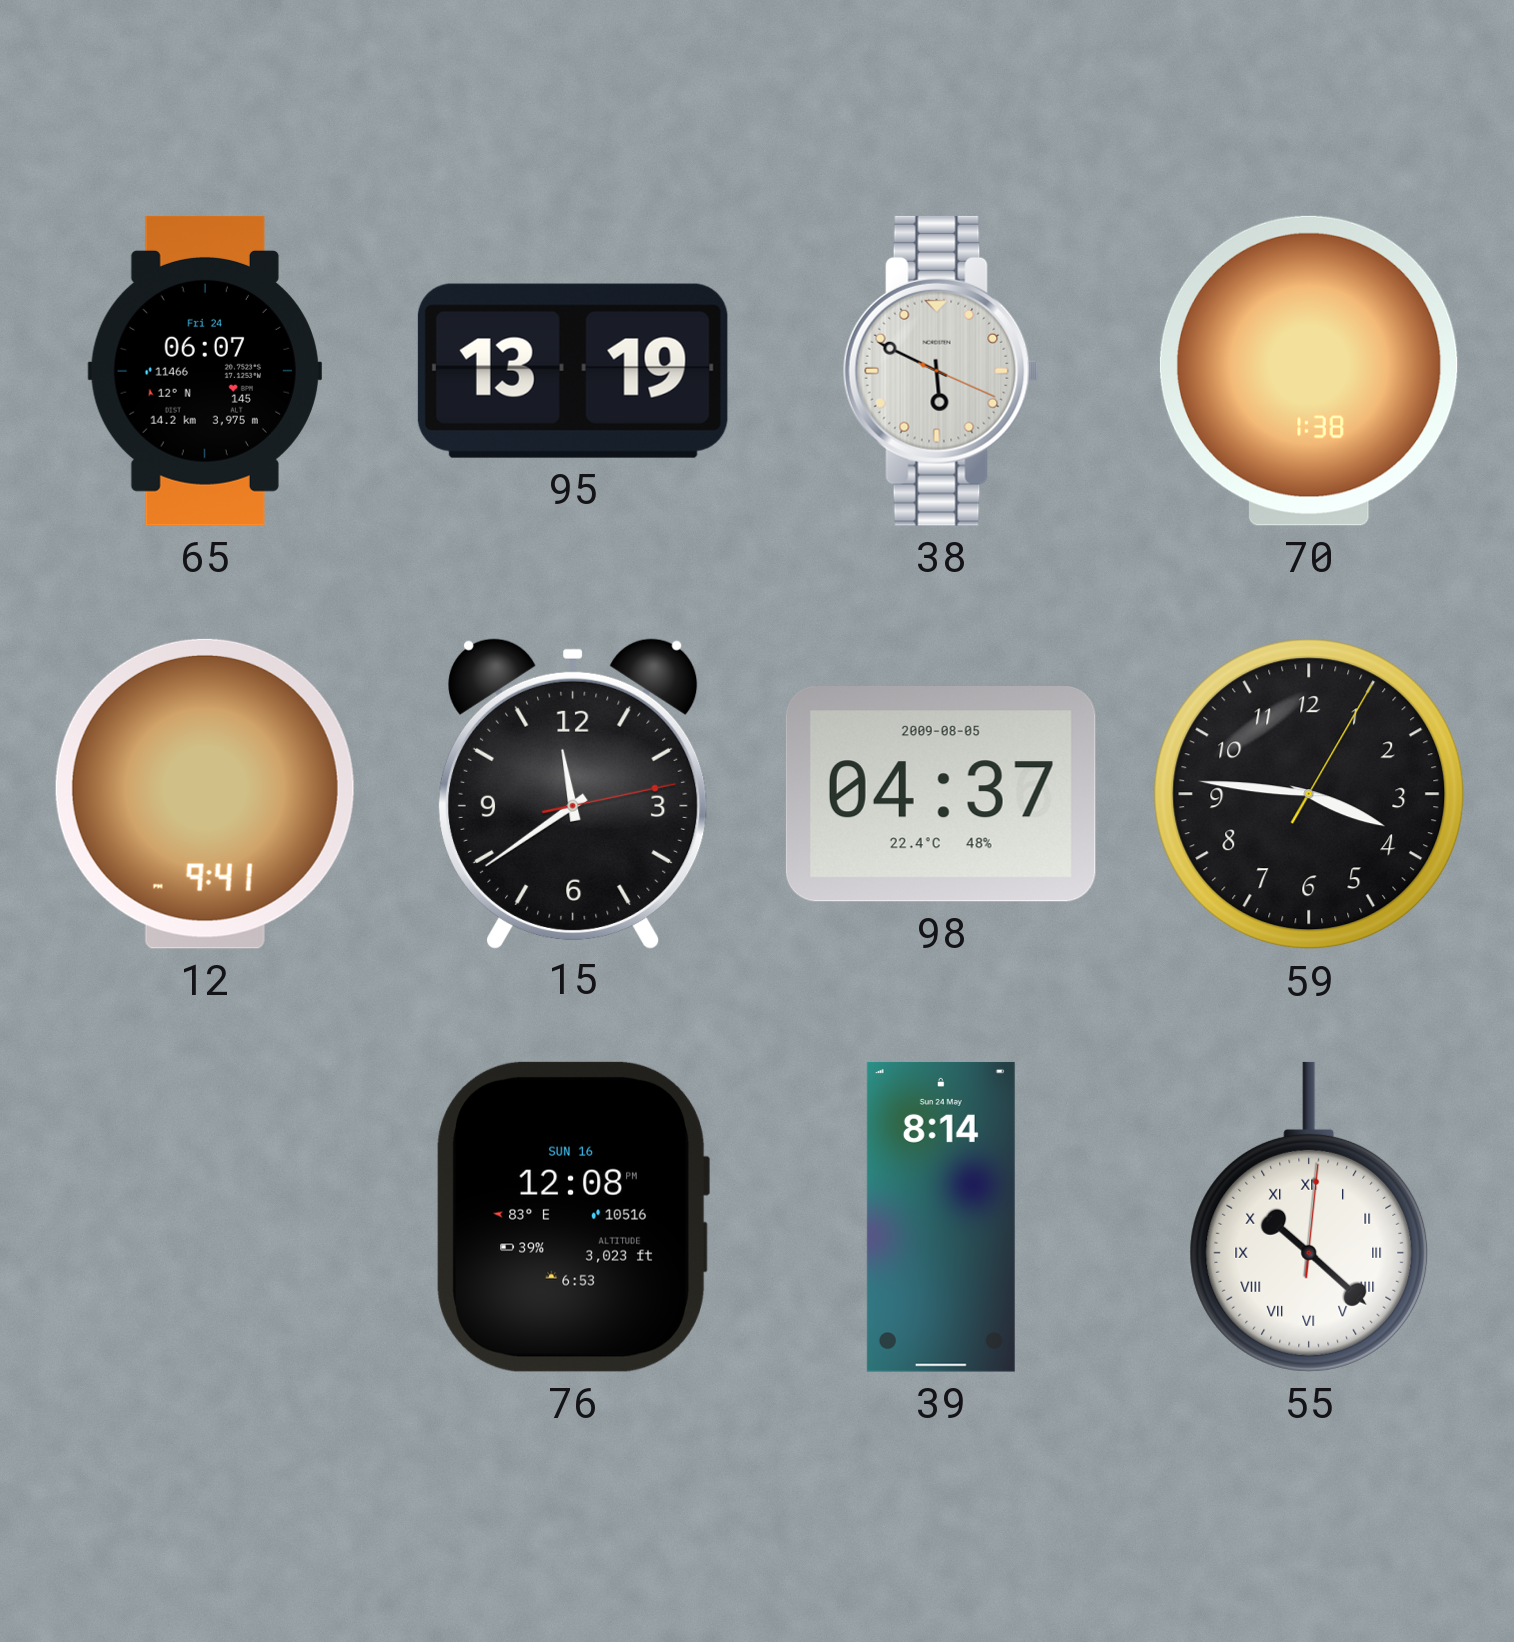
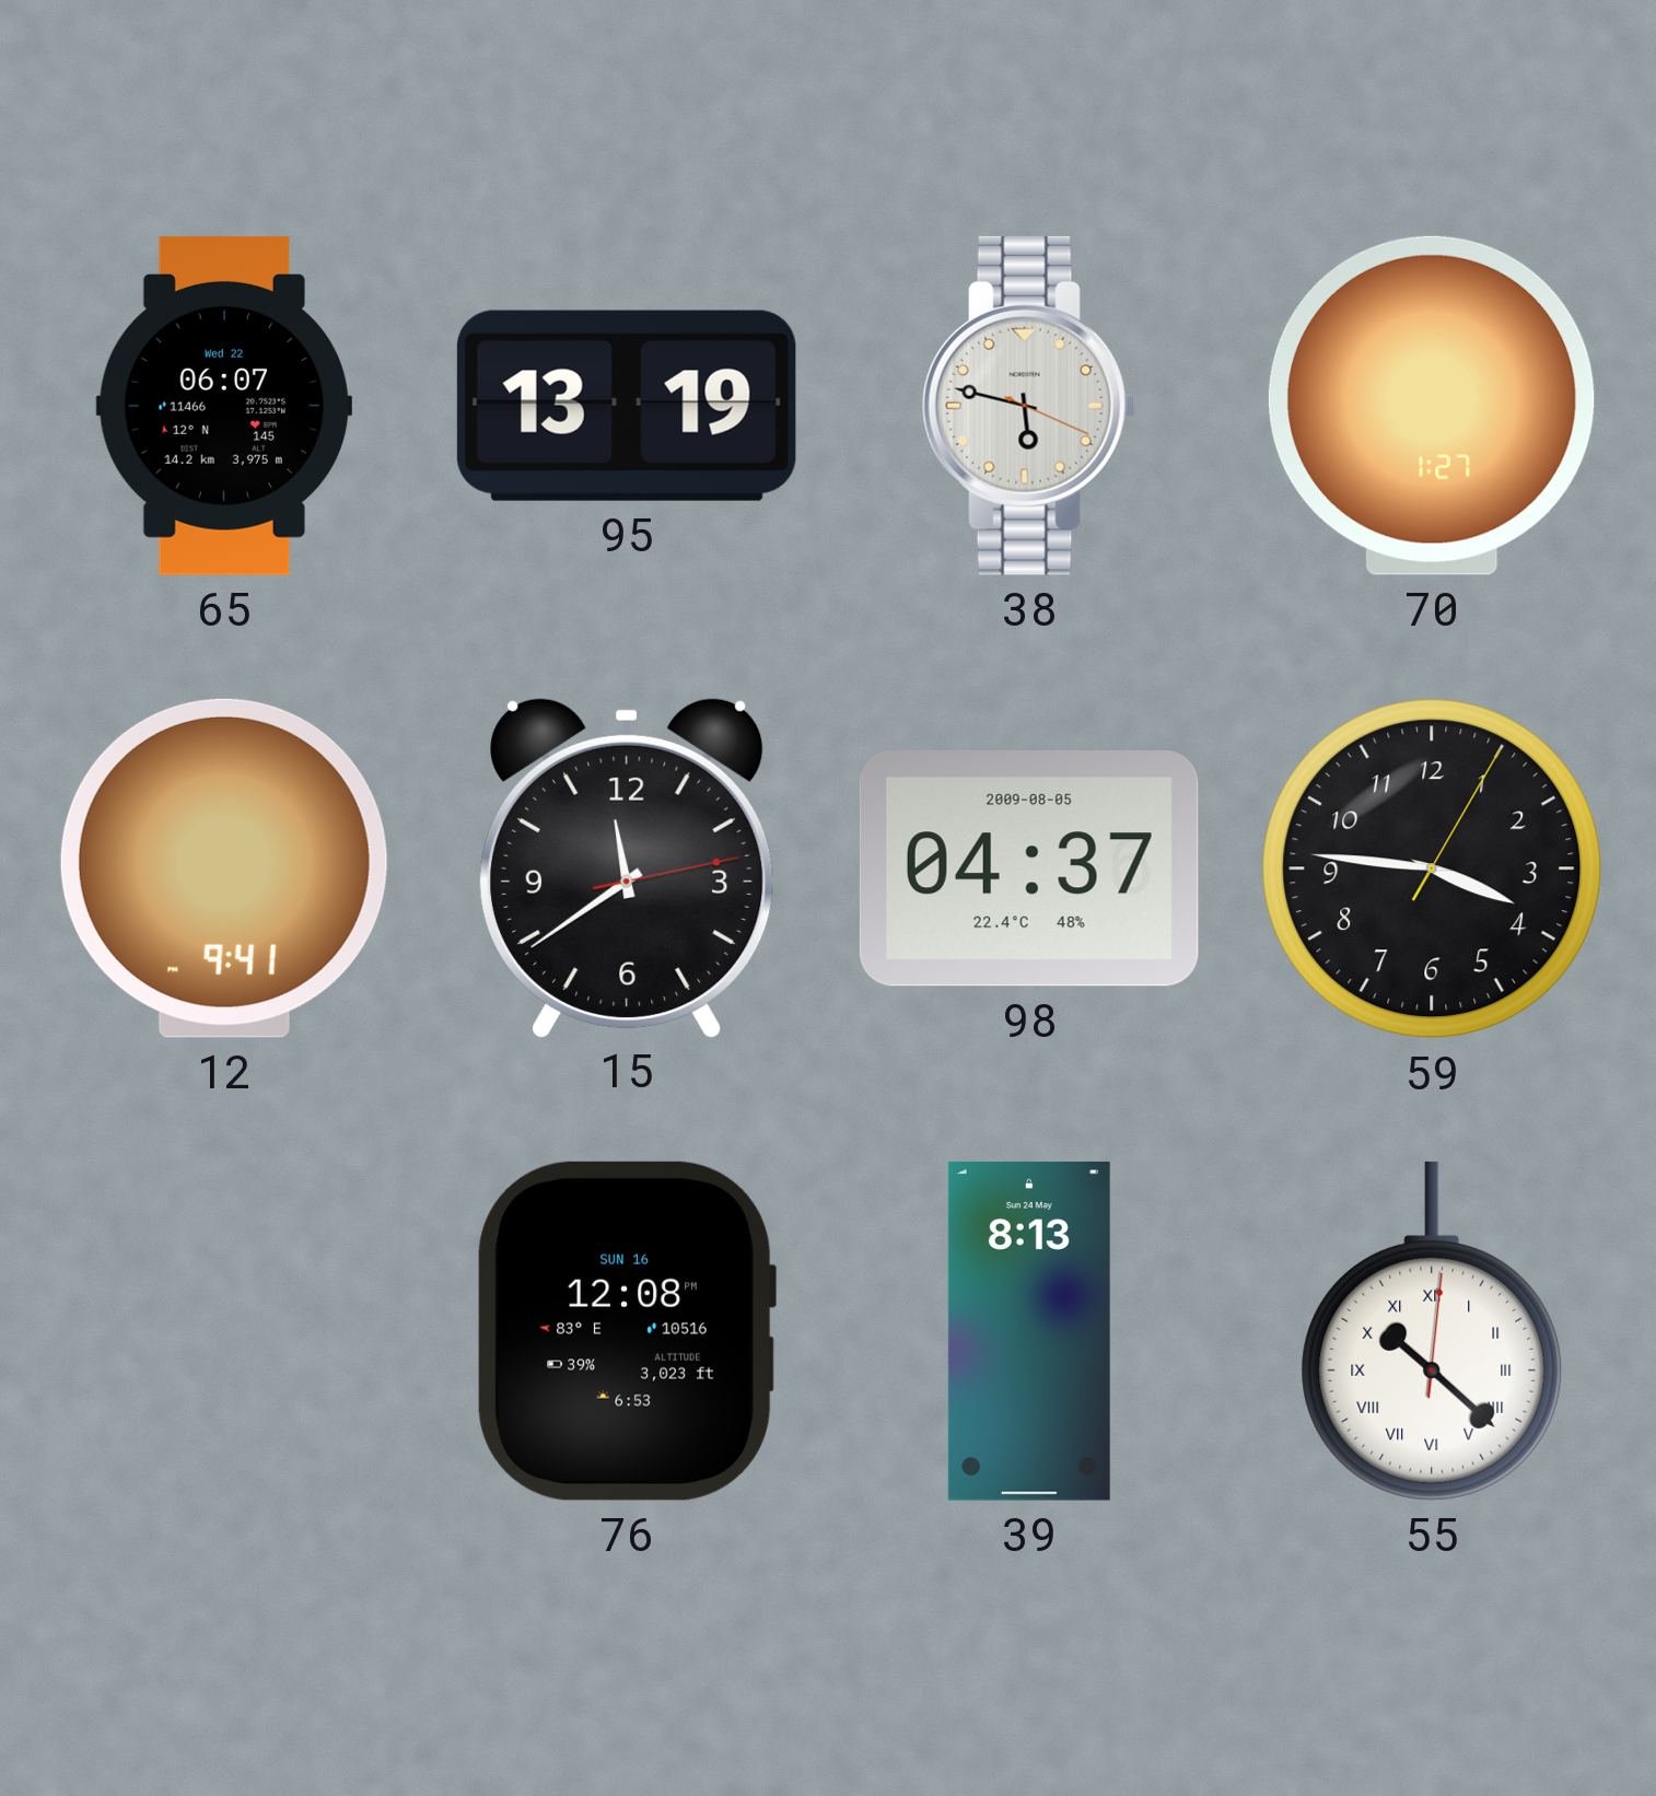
65 date: Fri 24 -> Wed 22 (223, 406)
38: 5:49 -> 5:47 (1029, 406)
70: 1:38 -> 1:27 (1432, 406)
39: 8:14 -> 8:13 (1029, 1331)
